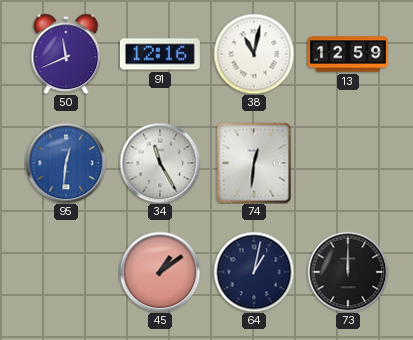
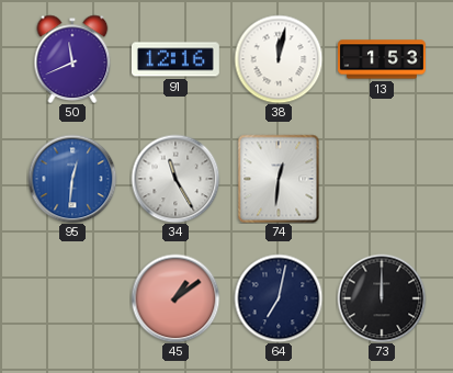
38: 11:02 -> 12:02 (279, 59)
13: 12:59 -> 1:53 (382, 59)
64: 1:02 -> 7:02 (279, 298)
